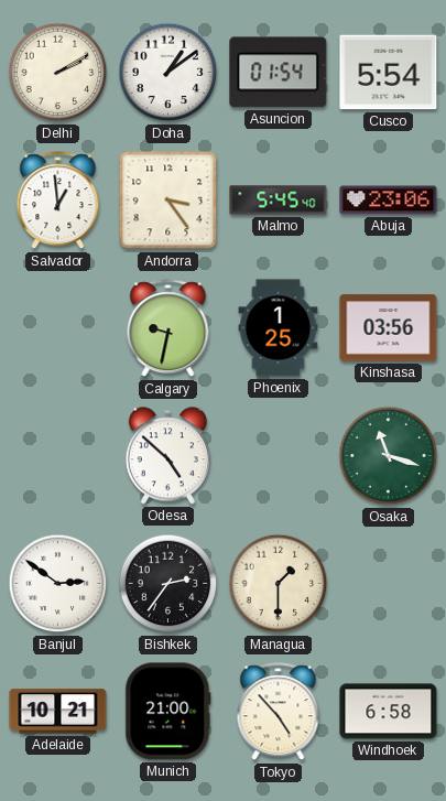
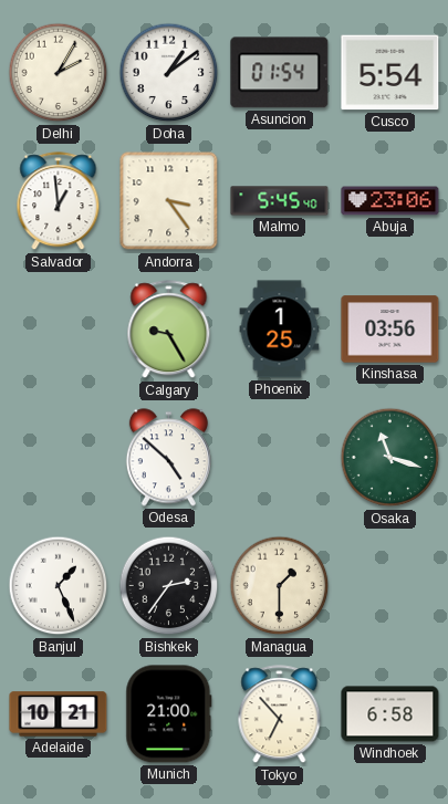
Delhi: 2:10 -> 2:05 (59, 73)
Calgary: 9:32 -> 9:25 (169, 330)
Banjul: 2:51 -> 1:26 (59, 586)
Tokyo: 4:53 -> 6:53 (280, 714)
